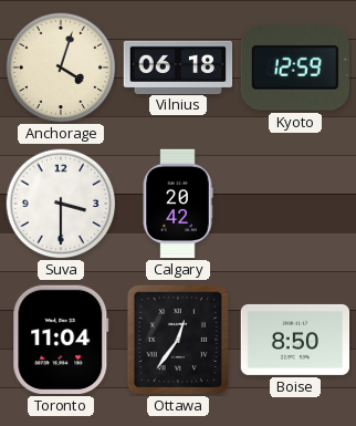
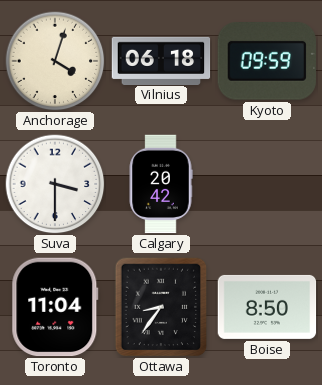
Kyoto: 12:59 -> 09:59 (267, 62)
Ottawa: 12:36 -> 8:36 (161, 307)
